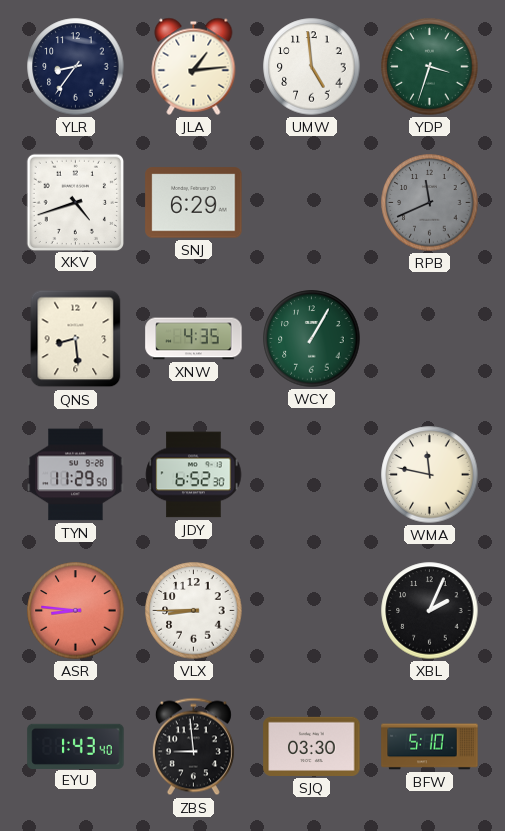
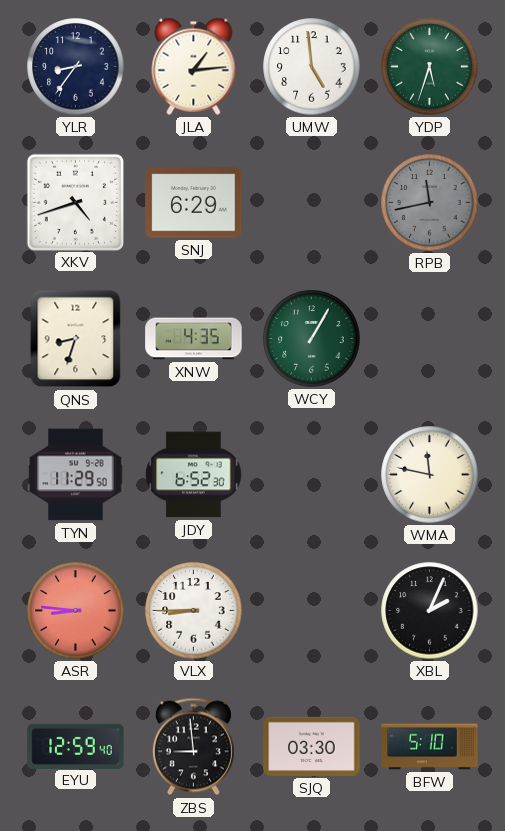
YDP: 3:33 -> 5:33 (430, 67)
RPB: 11:41 -> 11:43 (430, 203)
QNS: 8:29 -> 8:33 (76, 339)
EYU: 1:43 -> 12:59 (76, 746)
